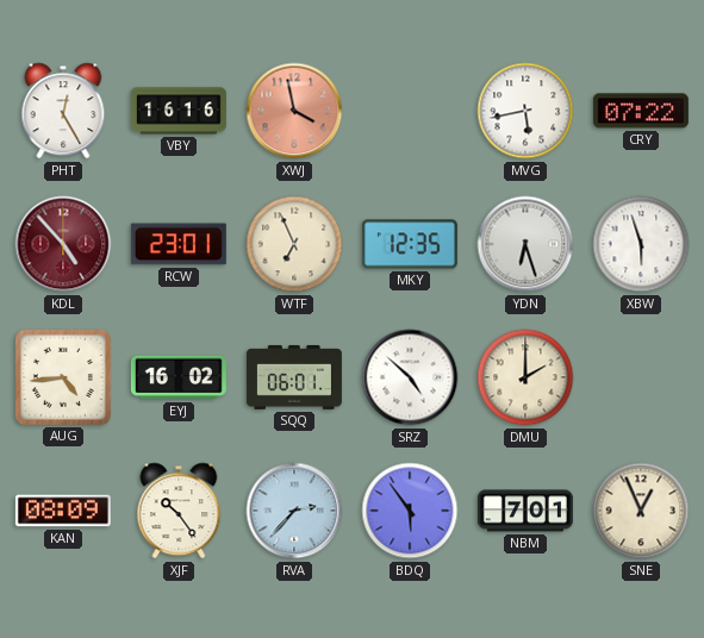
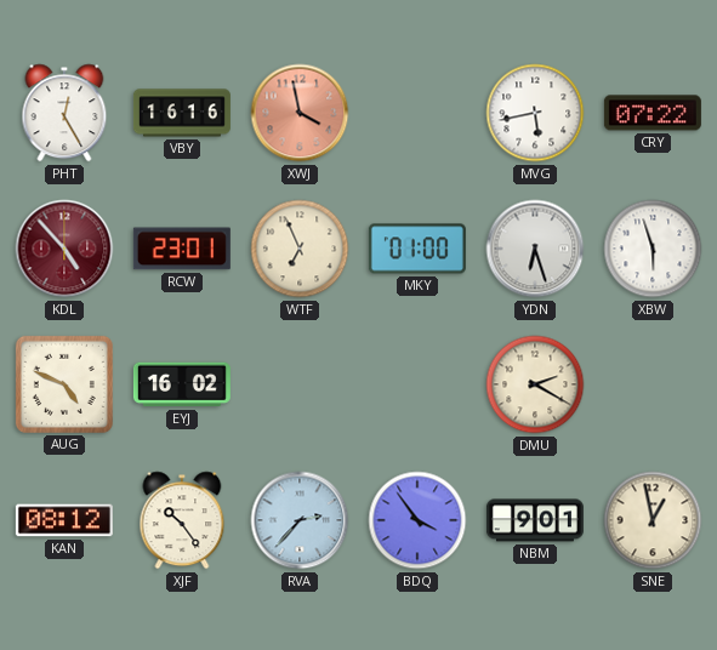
MKY: 12:35 -> 01:00 (417, 249)
AUG: 4:44 -> 4:49 (64, 384)
SQQ: 06:01 -> none (294, 377)
SRZ: 4:52 -> none (410, 377)
DMU: 2:00 -> 2:20 (535, 384)
KAN: 08:09 -> 08:12 (64, 520)
BDQ: 5:54 -> 3:54 (417, 520)
NBM: 7:01 -> 9:01 (535, 520)
SNE: 12:56 -> 12:58 (653, 520)
